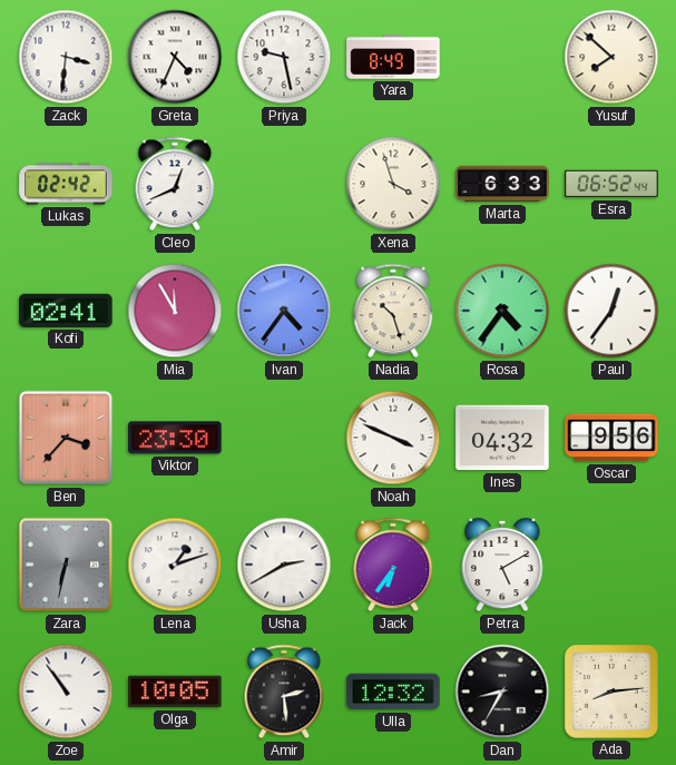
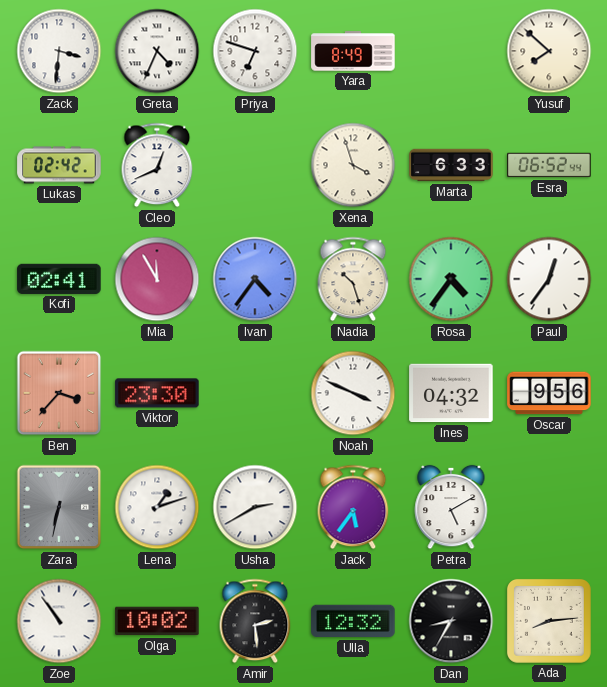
Priya: 9:28 -> 6:48 (255, 51)
Jack: 6:36 -> 5:36 (353, 507)
Olga: 10:05 -> 10:02 (157, 621)
